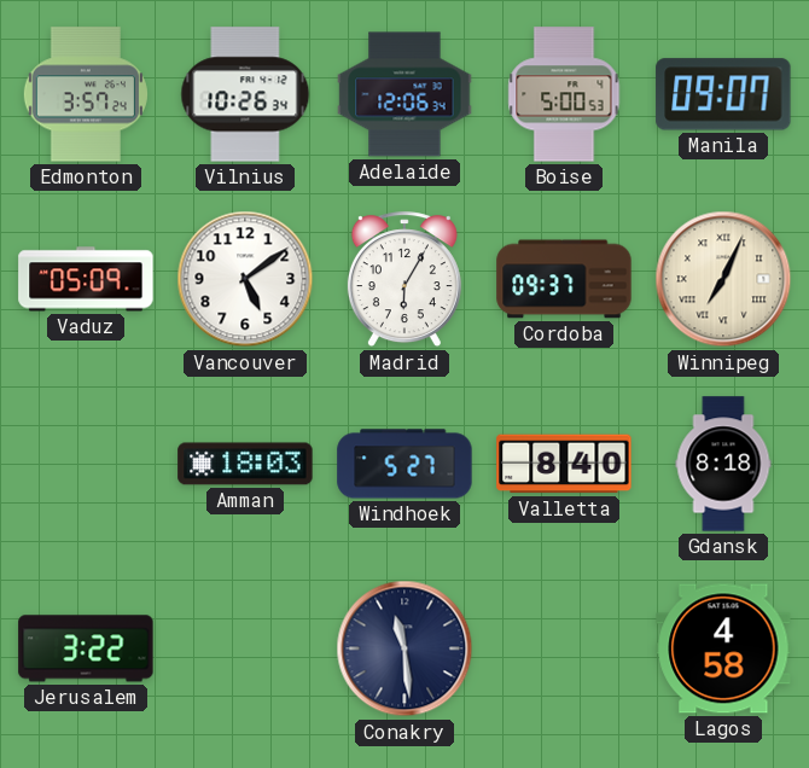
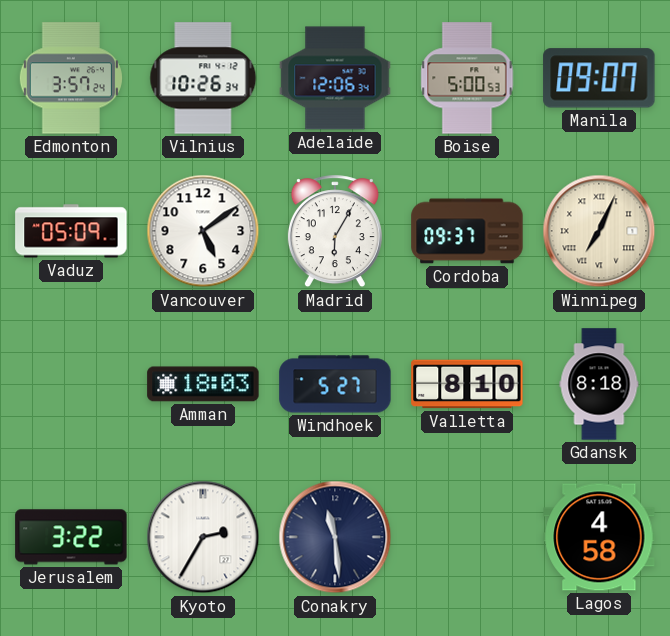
Valletta: 8:40 -> 8:10 (467, 384)
Kyoto: none -> 2:35 (203, 537)
